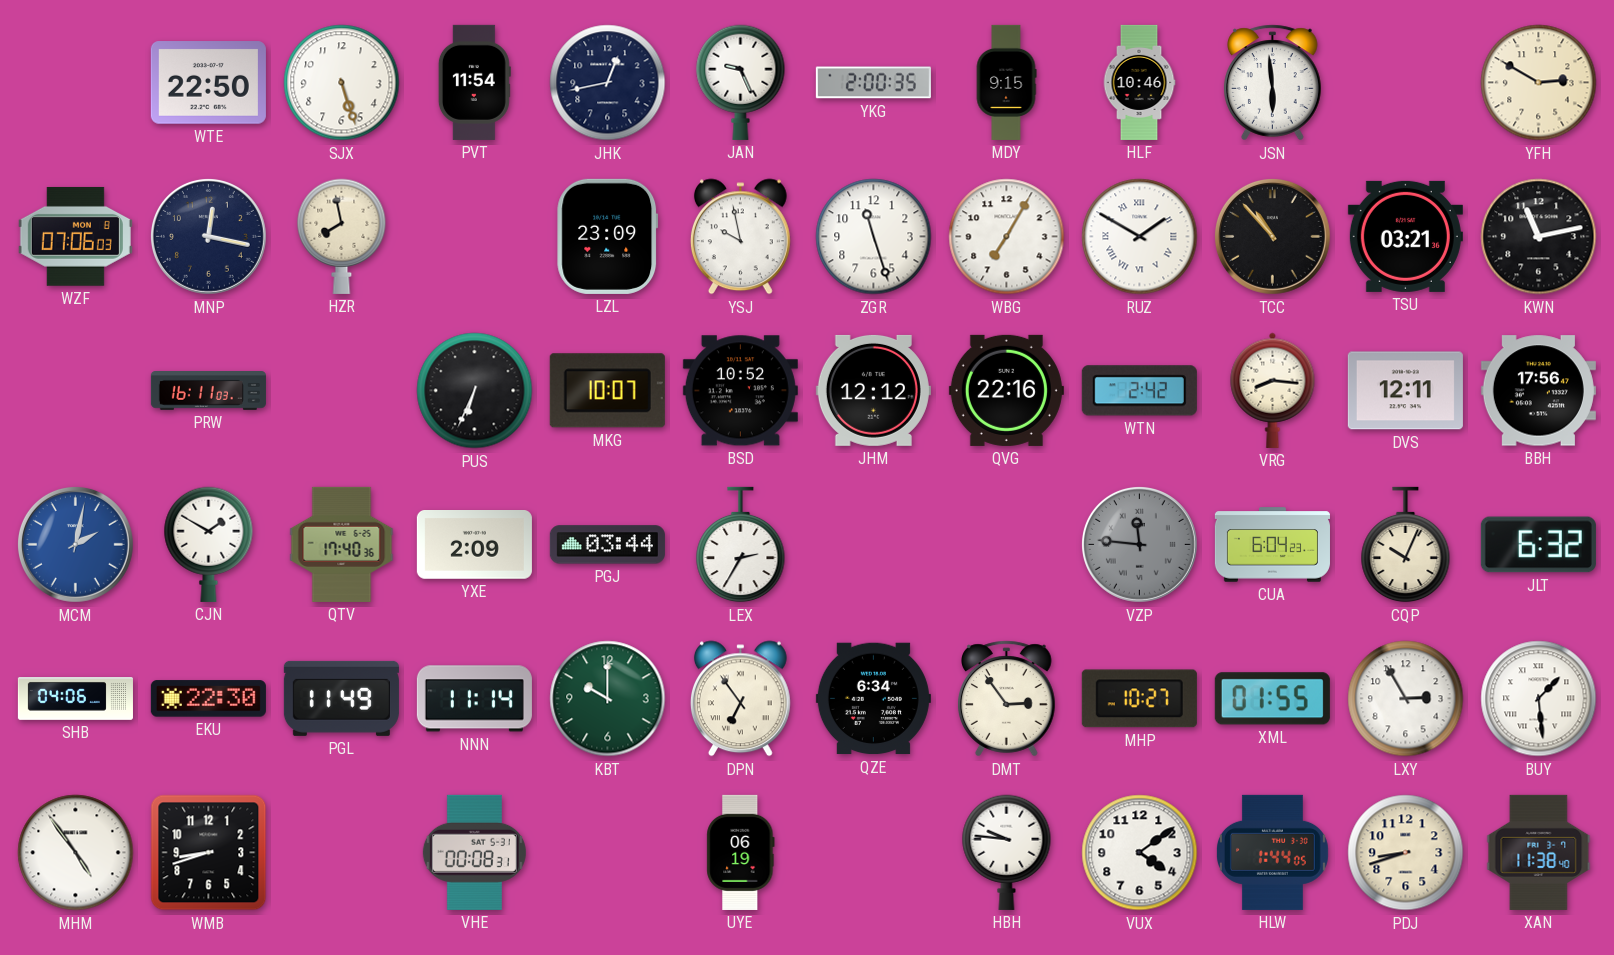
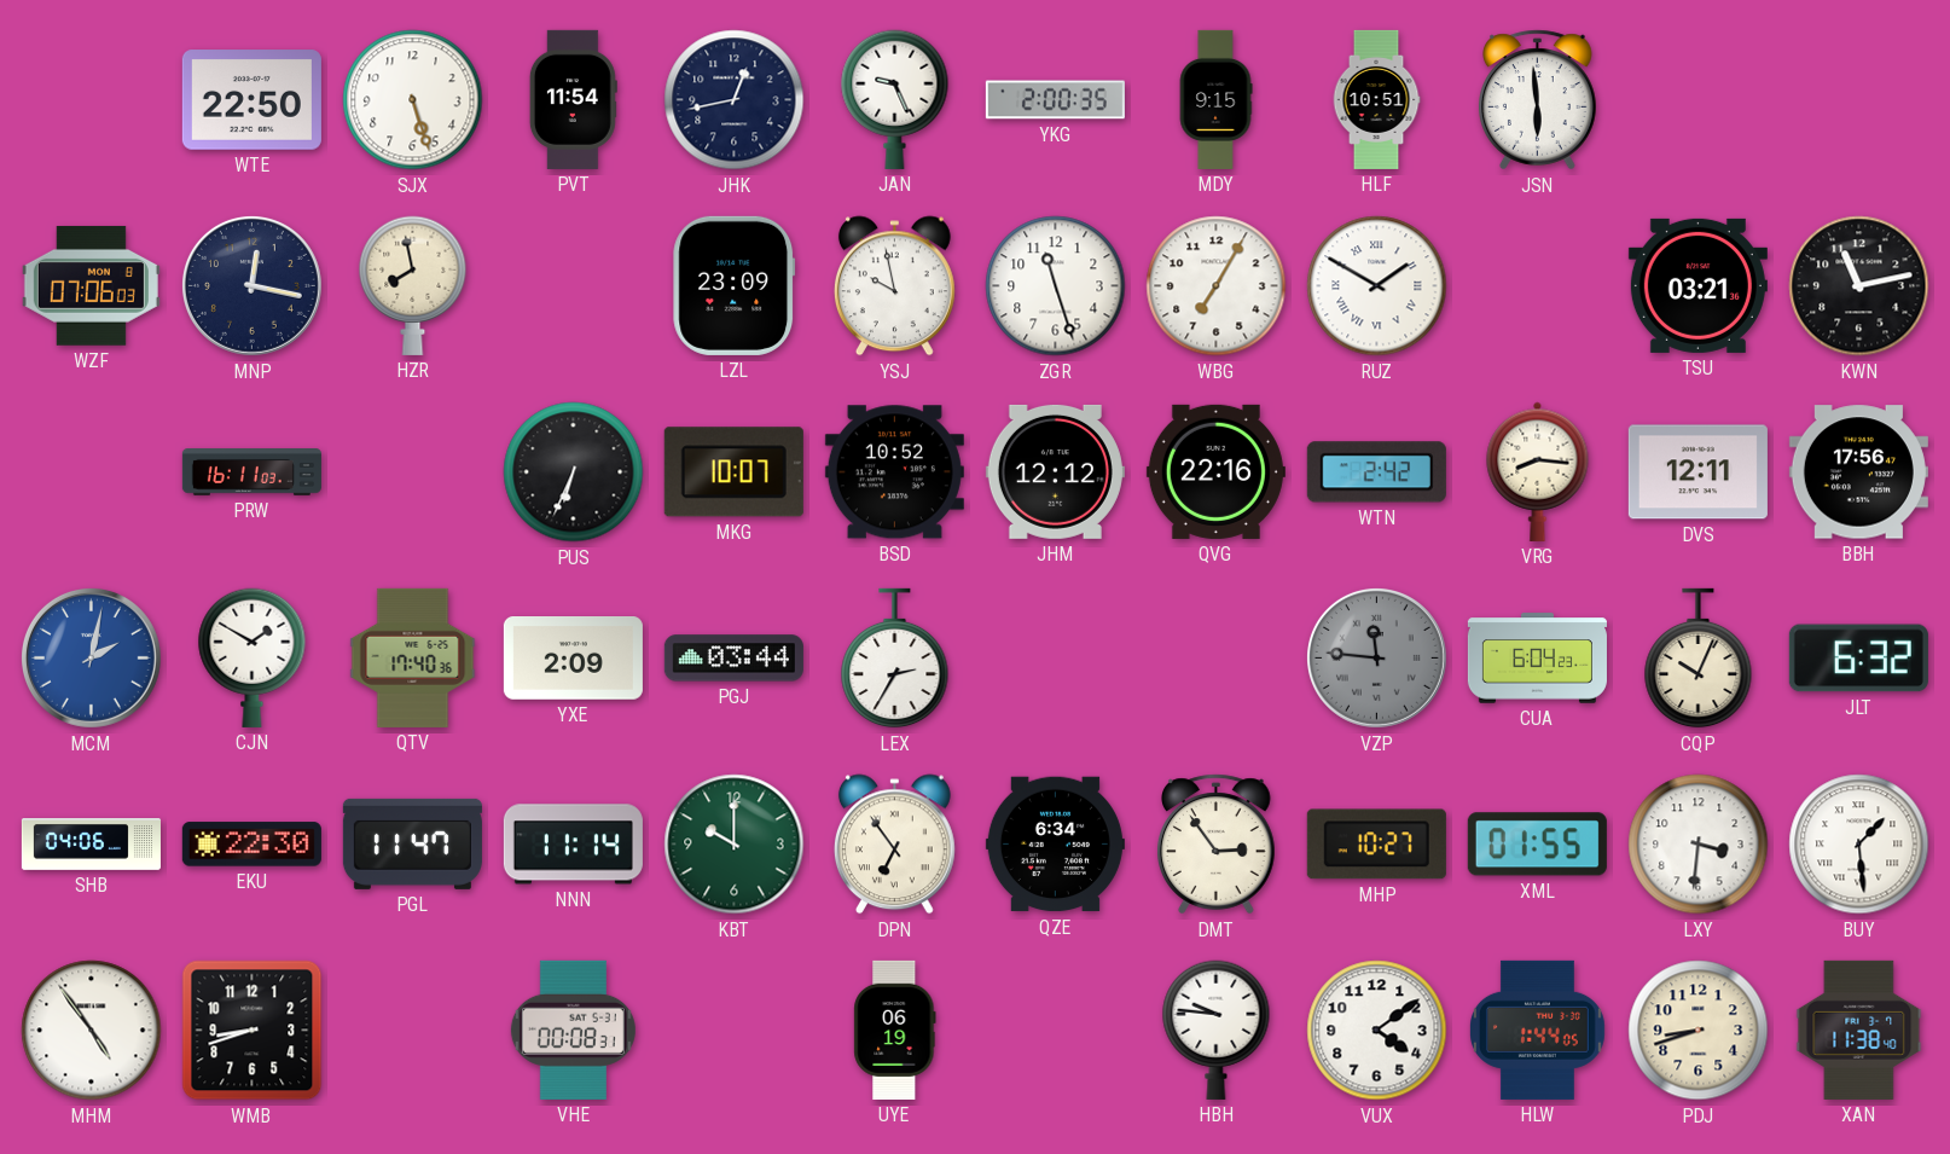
HLF: 10:46 -> 10:51 (1376, 99)
YFH: 2:50 -> none (1539, 83)
TCC: 10:53 -> none (1272, 236)
PGL: 11:49 -> 11:47 (412, 843)
LXY: 2:55 -> 3:31 (1699, 845)
